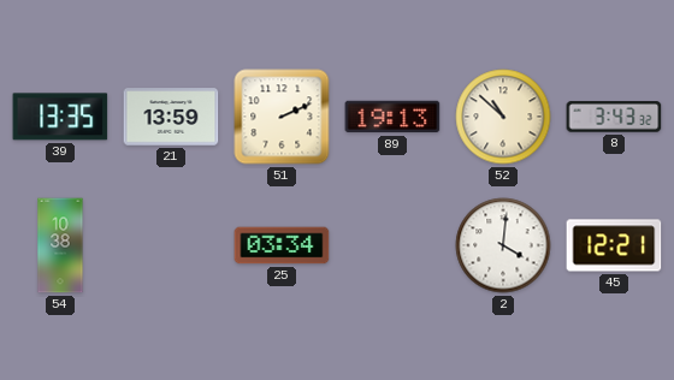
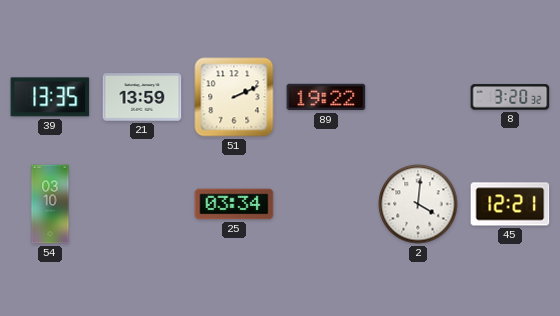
89: 19:13 -> 19:22 (326, 97)
52: 10:52 -> none (503, 117)
8: 3:43 -> 3:20 (510, 97)
54: 10:38 -> 03:10 (50, 204)
